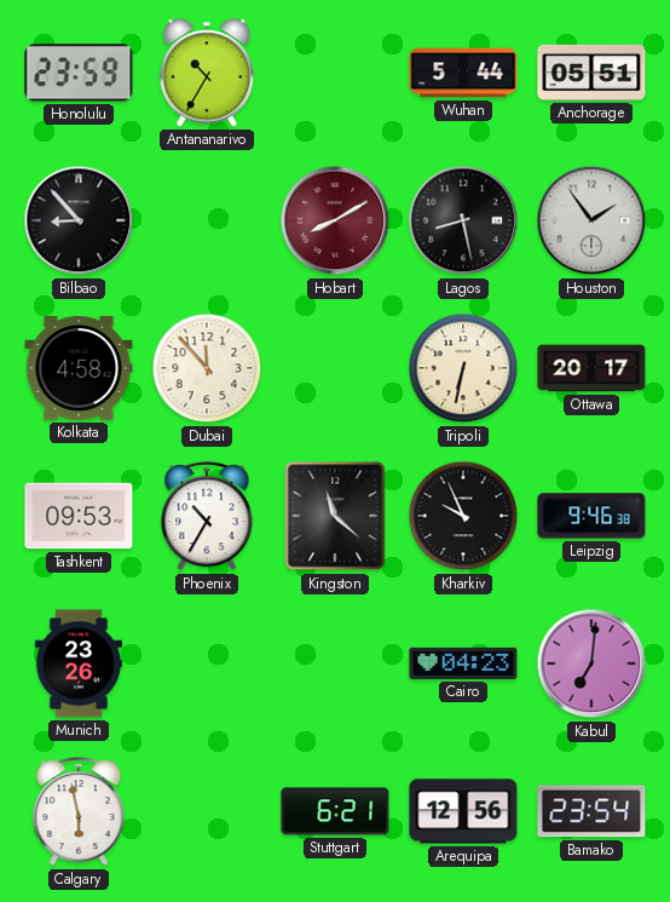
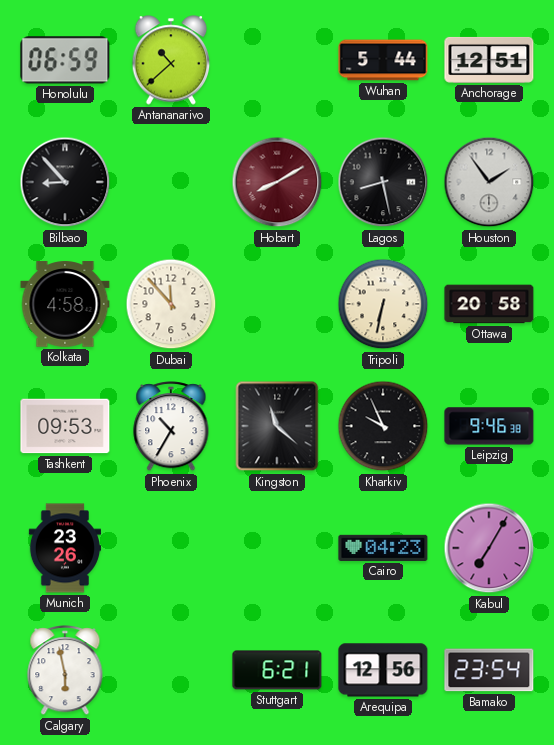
Honolulu: 23:59 -> 06:59 (65, 60)
Antananarivo: 10:35 -> 10:38 (171, 60)
Anchorage: 05:51 -> 12:51 (489, 60)
Ottawa: 20:17 -> 20:58 (489, 304)
Kabul: 7:01 -> 7:05 (489, 548)
